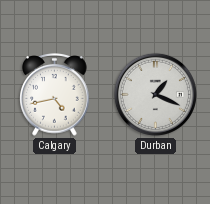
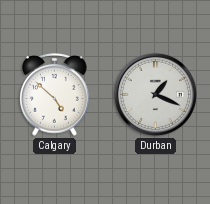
Calgary: 4:43 -> 4:52 (55, 95)
